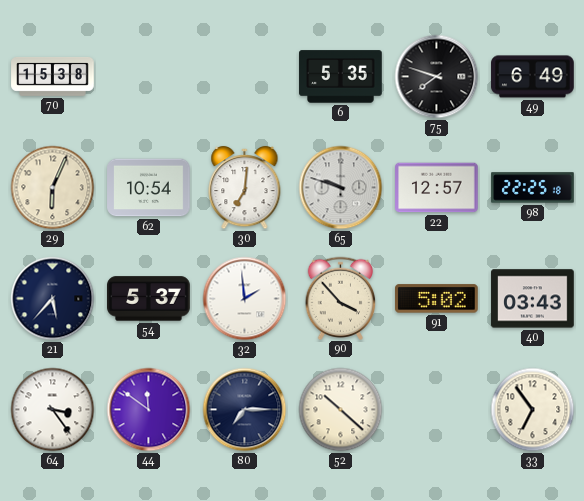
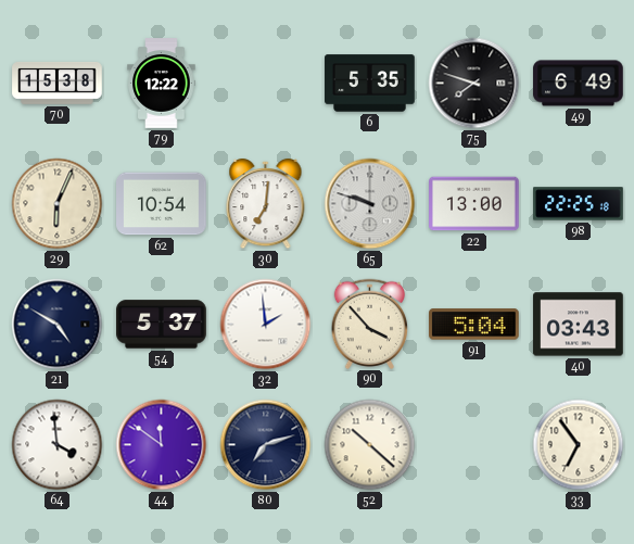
79: none -> 12:22 (162, 84)
22: 12:57 -> 13:00 (474, 204)
21: 5:37 -> 4:50 (58, 325)
91: 5:02 -> 5:04 (474, 325)
64: 3:24 -> 3:59 (58, 445)
80: 7:15 -> 7:12 (266, 445)
